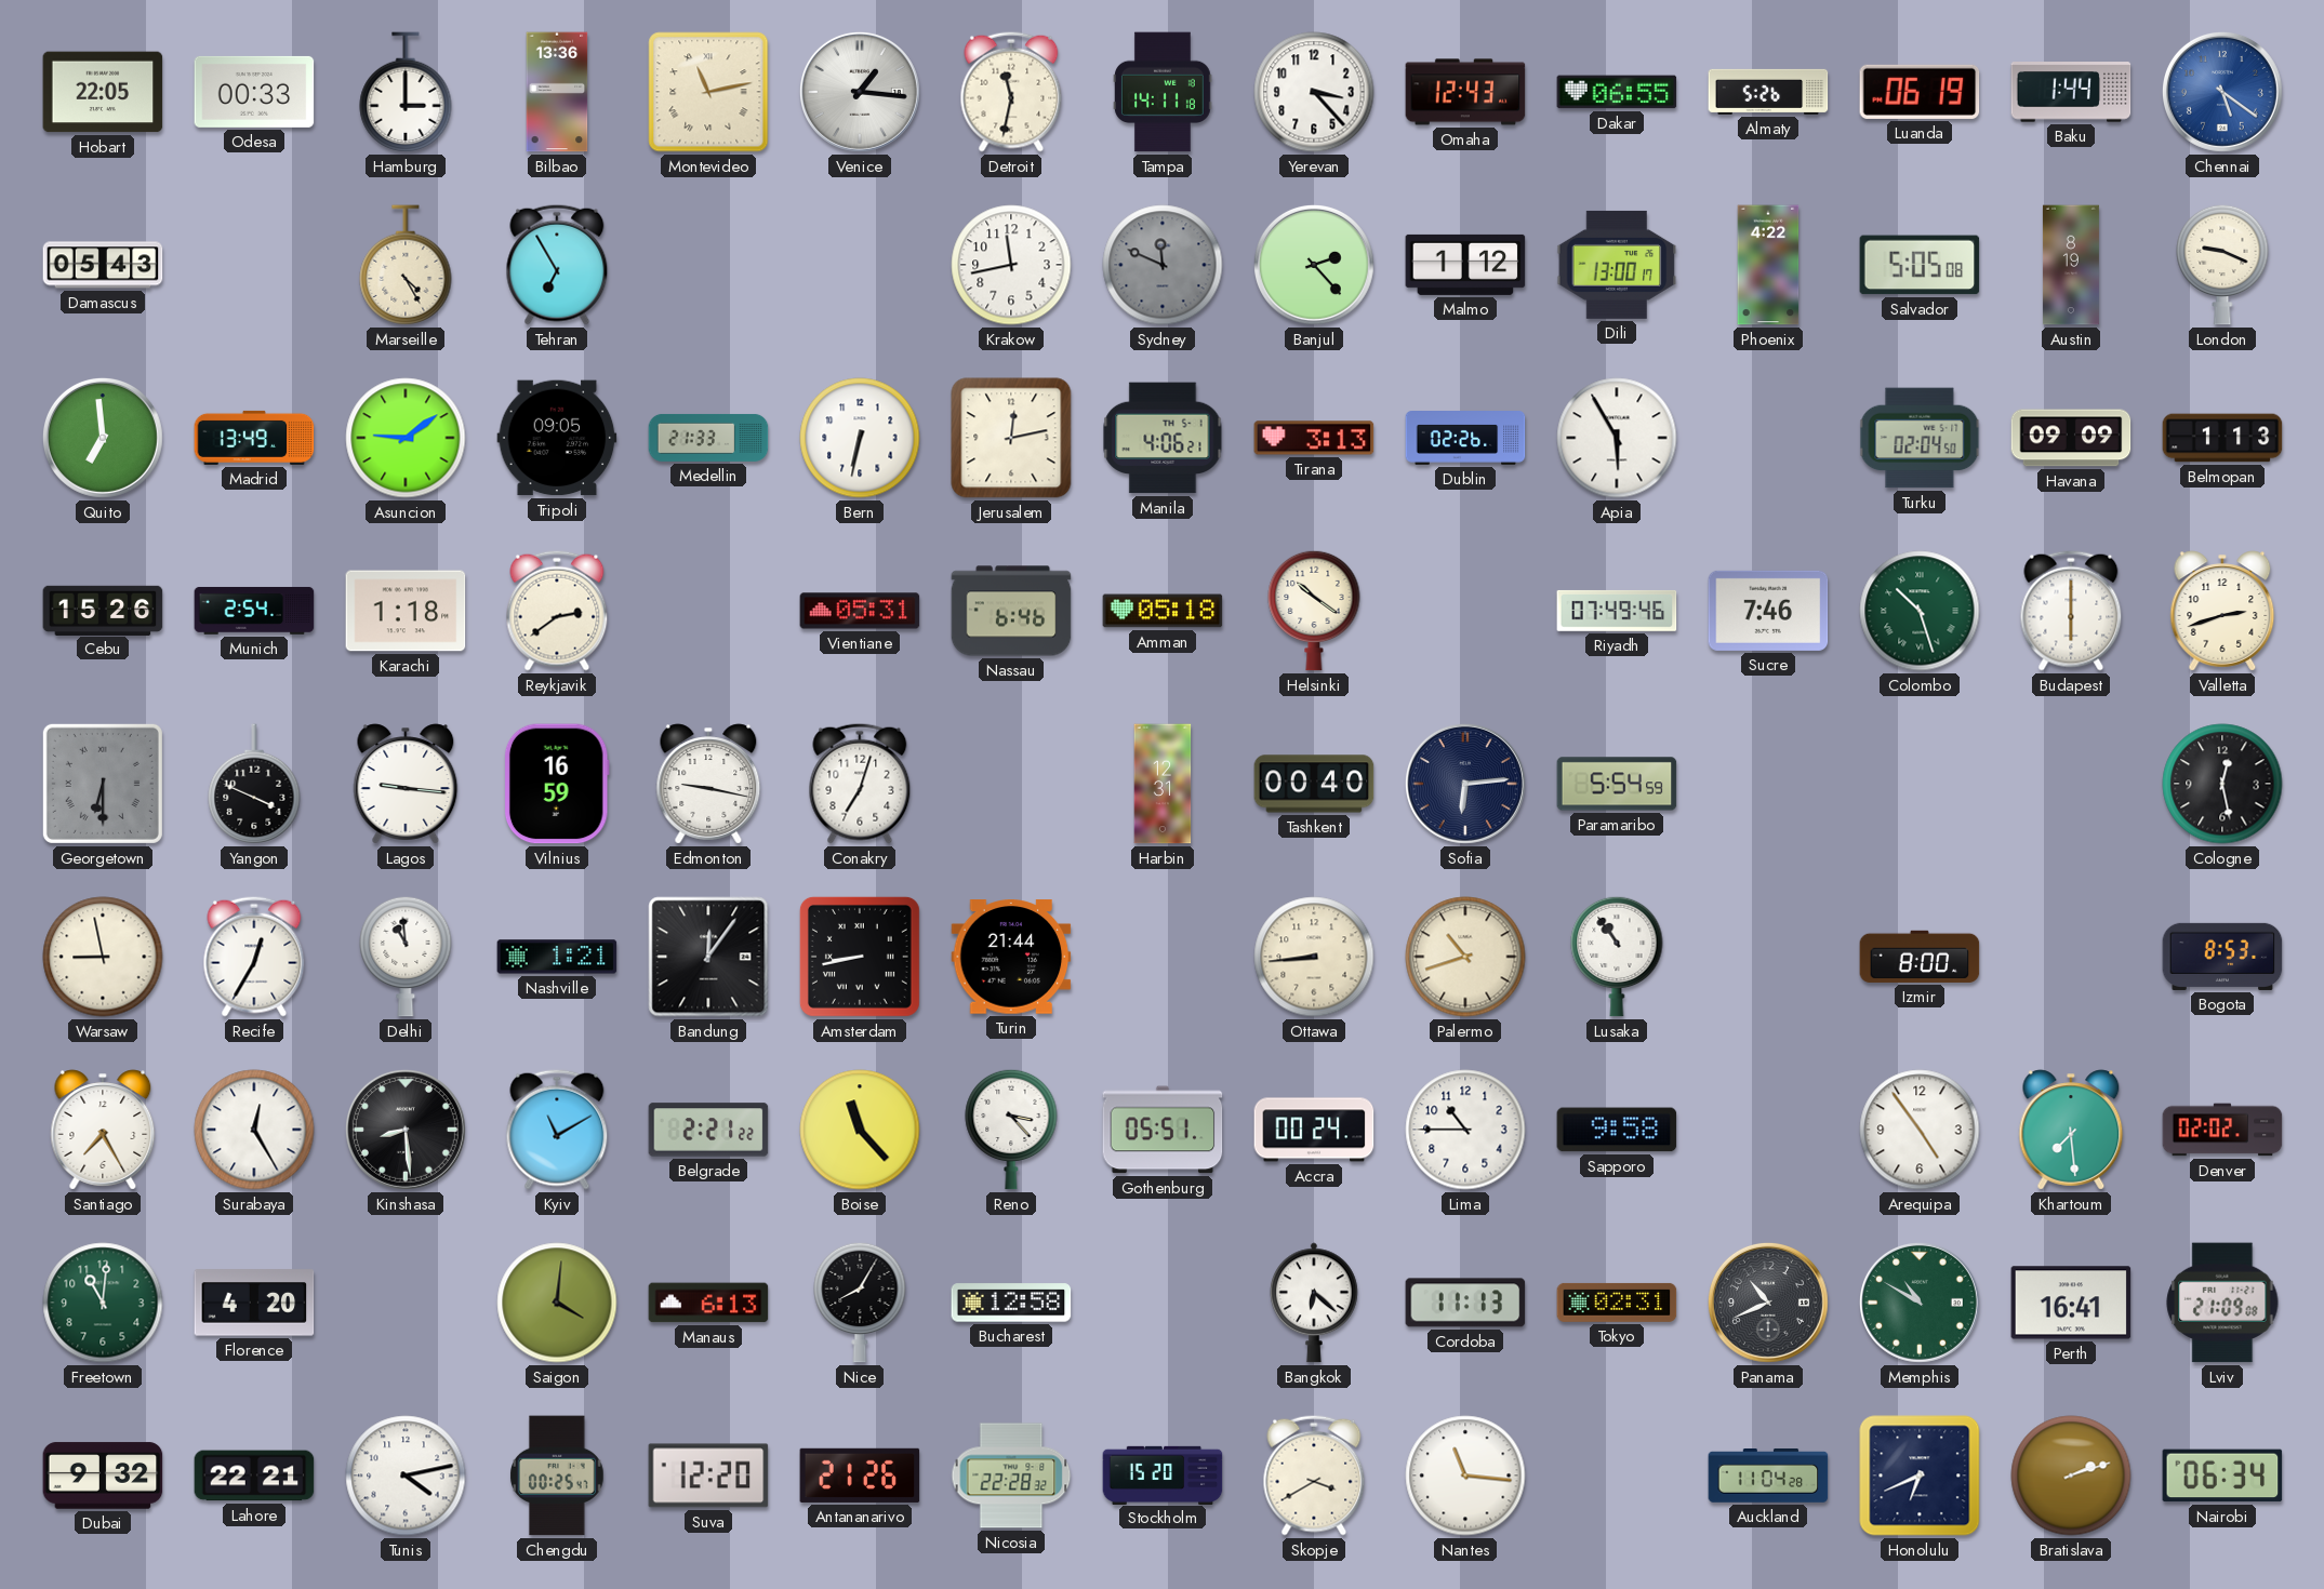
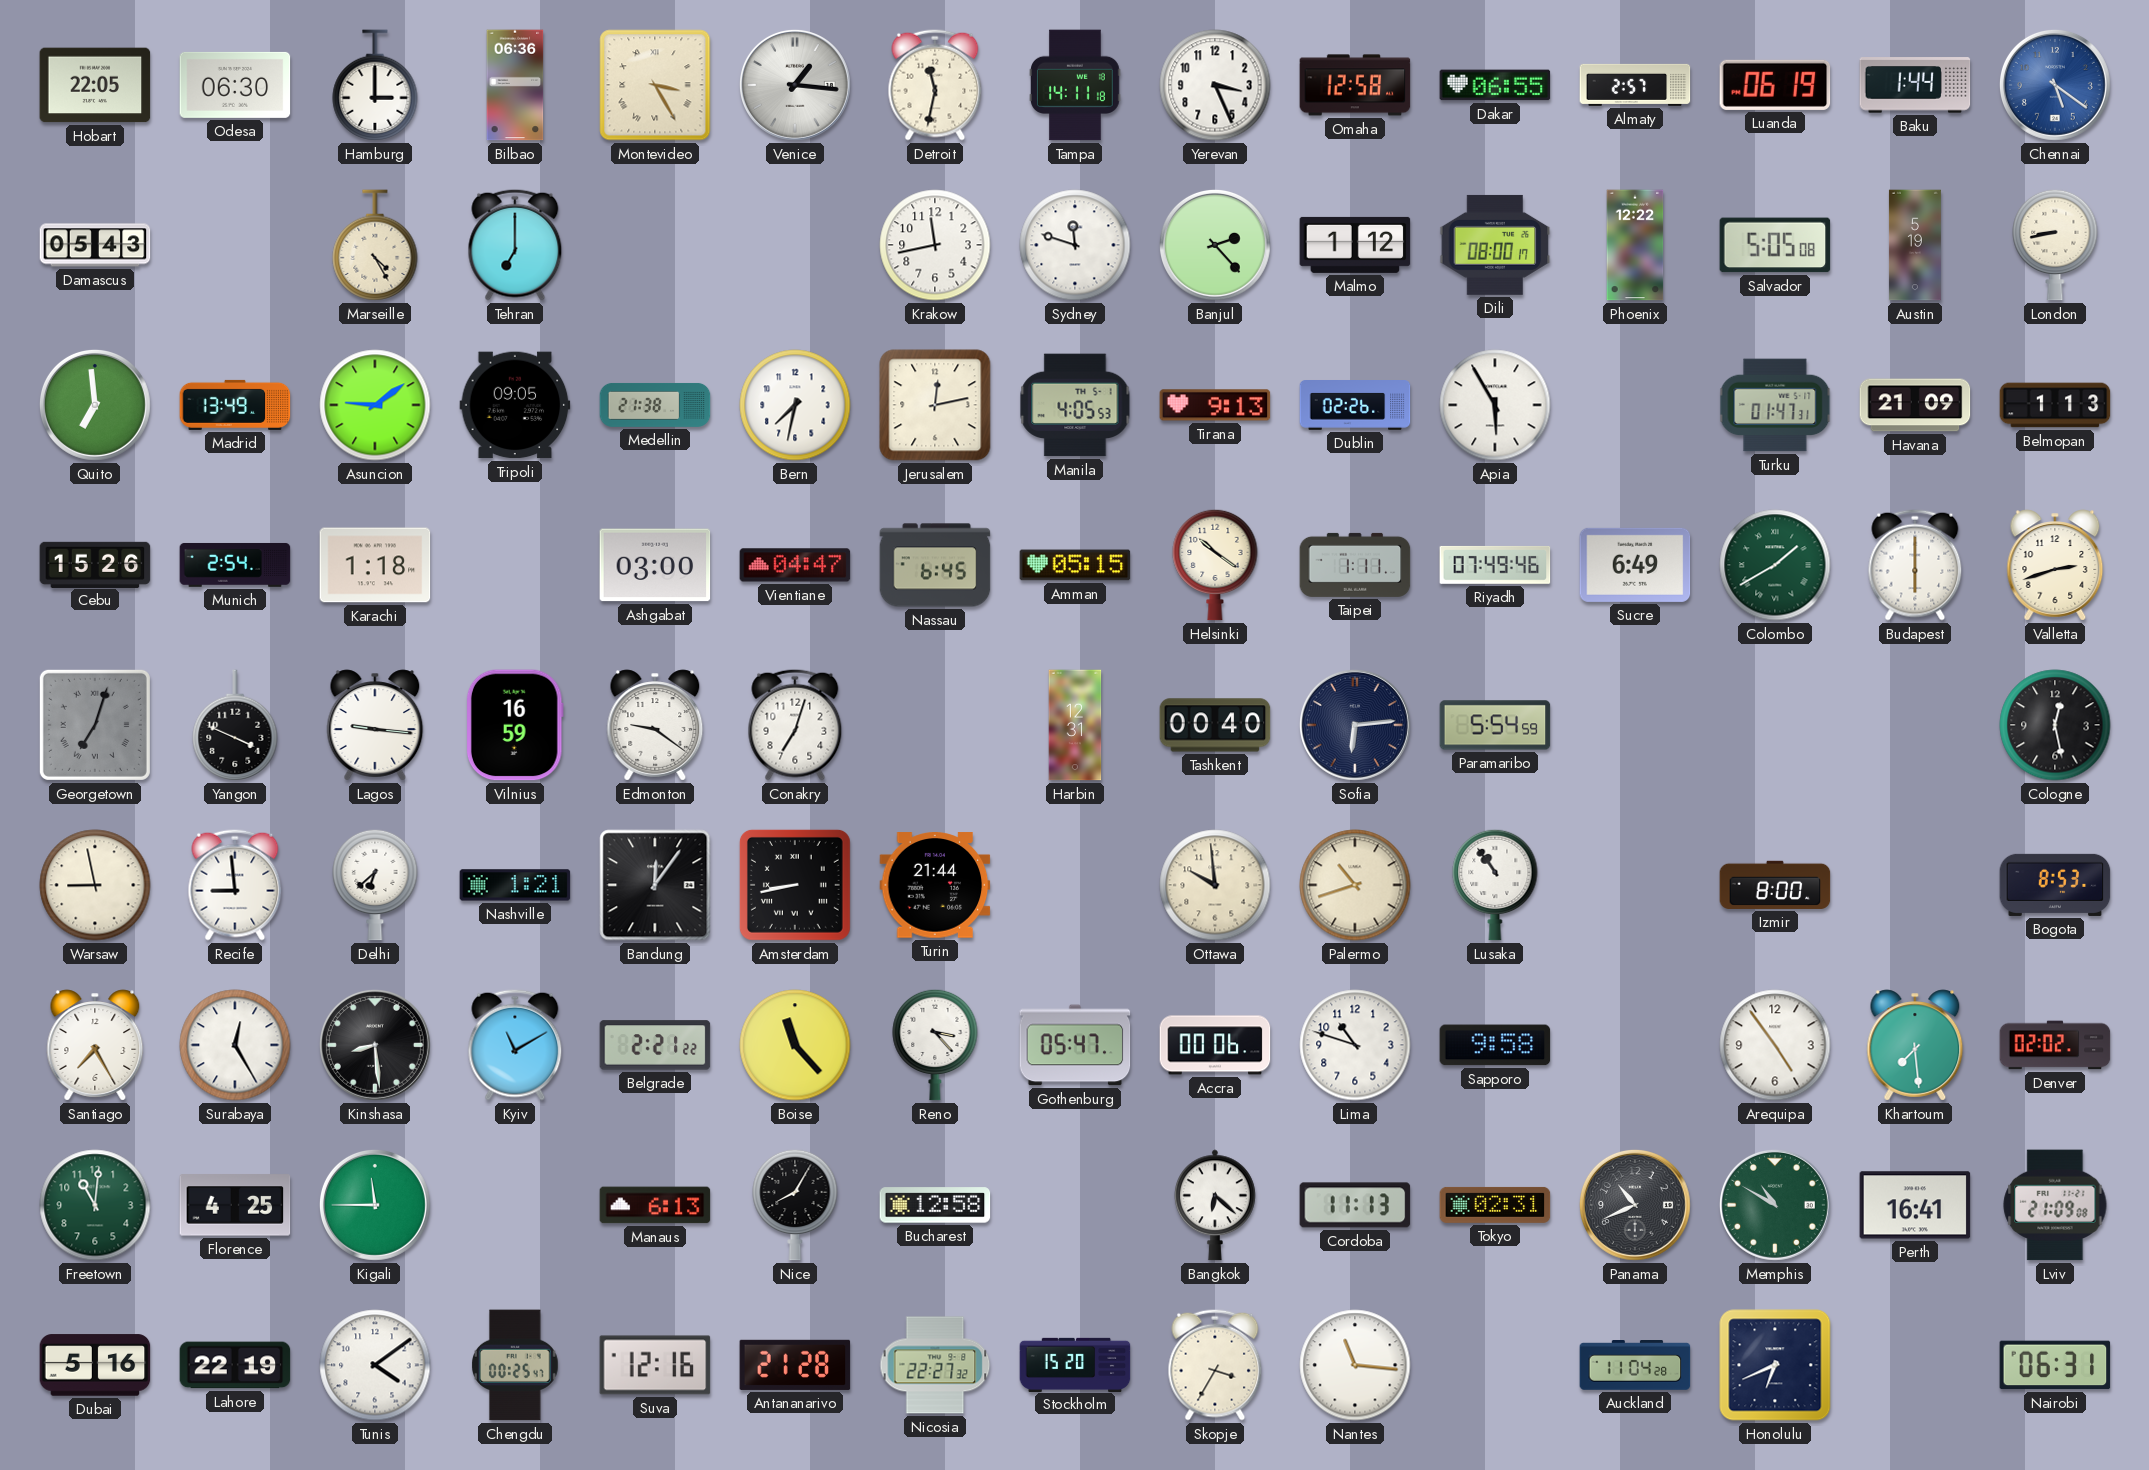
Odesa: 00:33 -> 06:30 (235, 85)
Bilbao: 13:36 -> 06:36 (515, 85)
Montevideo: 11:13 -> 3:25 (655, 85)
Yerevan: 3:23 -> 3:26 (1215, 85)
Omaha: 12:43 -> 12:58 (1355, 85)
Almaty: 5:26 -> 2:57 (1635, 85)
Tehran: 6:55 -> 7:00 (515, 245)
Sydney: 11:49 -> 11:48 (1075, 245)
Sydney dial: grey -> white (1075, 245)
Dili: 13:00 -> 08:00 (1495, 245)
Phoenix: 4:22 -> 12:22 (1635, 245)
Austin: 8:19 -> 5:19 (1915, 245)
London: 9:19 -> 8:43 (2055, 245)
Medellin: 21:33 -> 21:38 (655, 405)
Bern: 6:32 -> 7:32 (795, 405)
Manila: 4:06 -> 4:05 (1075, 405)
Tirana: 3:13 -> 9:13 (1215, 405)
Turku: 02:04 -> 01:47 (1775, 405)
Havana: 09:09 -> 21:09 (1915, 405)
Reykjavik: 2:39 -> none (557, 611)
Ashgabat: none -> 03:00 (655, 565)
Vientiane: 05:31 -> 04:47 (795, 565)
Nassau: 6:46 -> 6:45 (935, 565)
Amman: 05:18 -> 05:15 (1075, 565)
Taipei: none -> 1:11 (1355, 565)
Sucre: 7:46 -> 6:49 (1635, 565)
Colombo: 10:27 -> 1:40 (1775, 565)
Georgetown: 6:30 -> 7:03 (95, 725)
Edmonton: 9:17 -> 9:21 (655, 725)
Recife: 12:35 -> 8:59 (235, 885)
Delhi: 10:59 -> 6:38 (375, 885)
Ottawa: 8:44 -> 9:59 (1215, 885)
Gothenburg: 05:51 -> 05:47 (1075, 1045)
Accra: 00:24 -> 00:06 (1215, 1045)
Lima: 10:45 -> 10:48 (1355, 1045)
Florence: 4:20 -> 4:25 (235, 1205)
Kigali: none -> 11:45 (375, 1205)
Saigon: 4:01 -> none (557, 1303)
Dubai: 9:32 -> 5:16 (95, 1365)
Lahore: 22:21 -> 22:19 (235, 1365)
Tunis: 4:13 -> 4:09 (375, 1365)
Suva: 12:20 -> 12:16 (655, 1365)
Antananarivo: 21:26 -> 21:28 (795, 1365)
Nicosia: 22:28 -> 22:27 (935, 1365)
Skopje: 3:40 -> 3:35 (1215, 1365)
Bratislava: 2:12 -> none (2071, 1475)
Nairobi: 06:34 -> 06:31 (2055, 1365)
